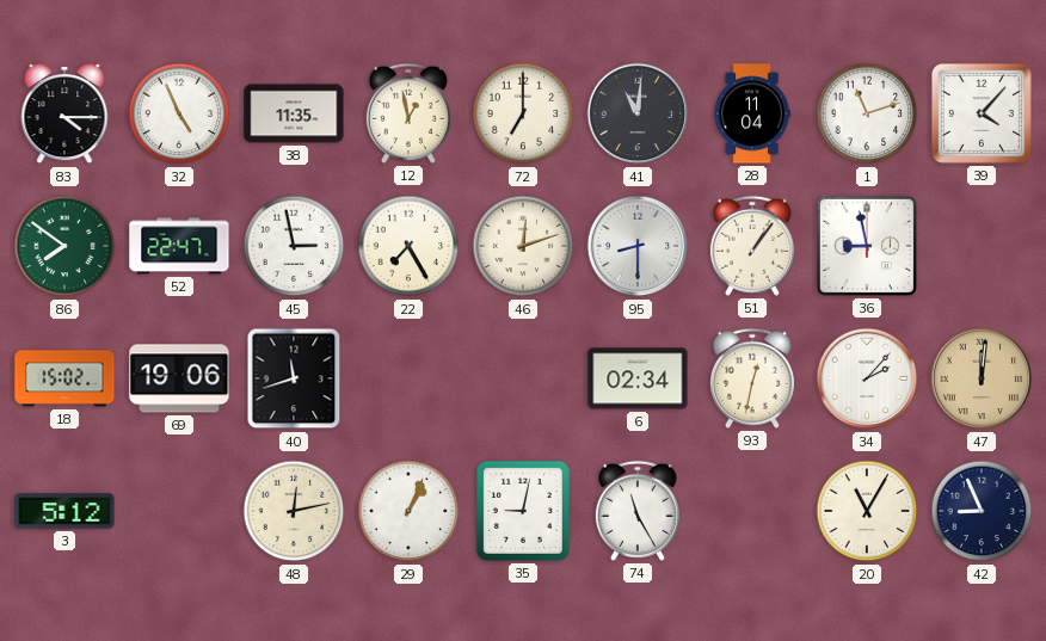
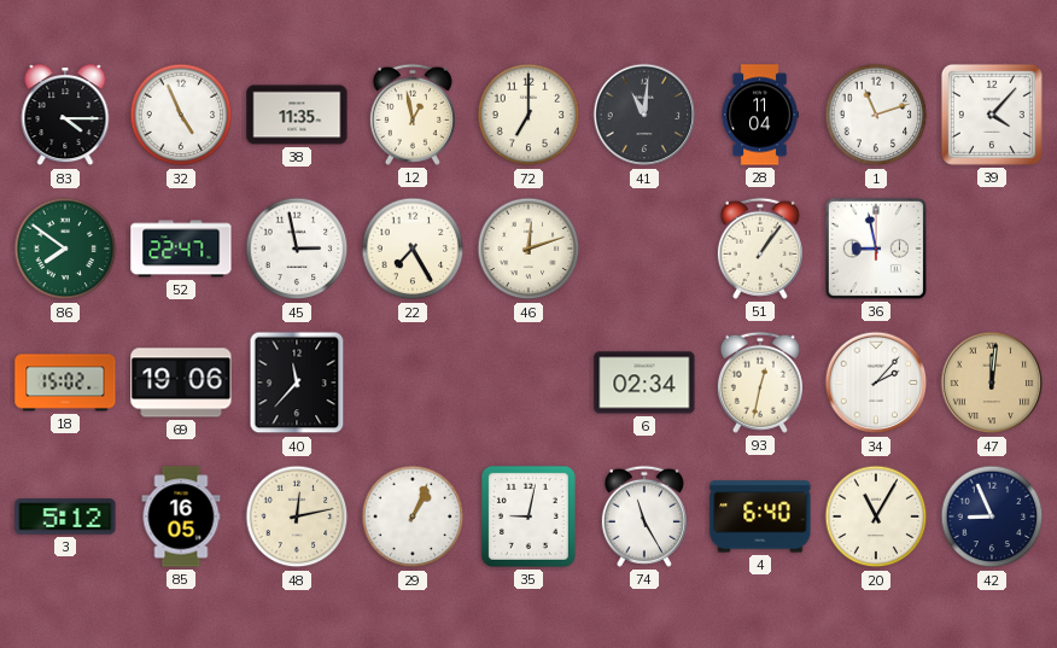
95: 8:30 -> none (638, 246)
40: 11:42 -> 11:37 (297, 383)
85: none -> 16:05 (181, 516)
4: none -> 6:40 (760, 516)
